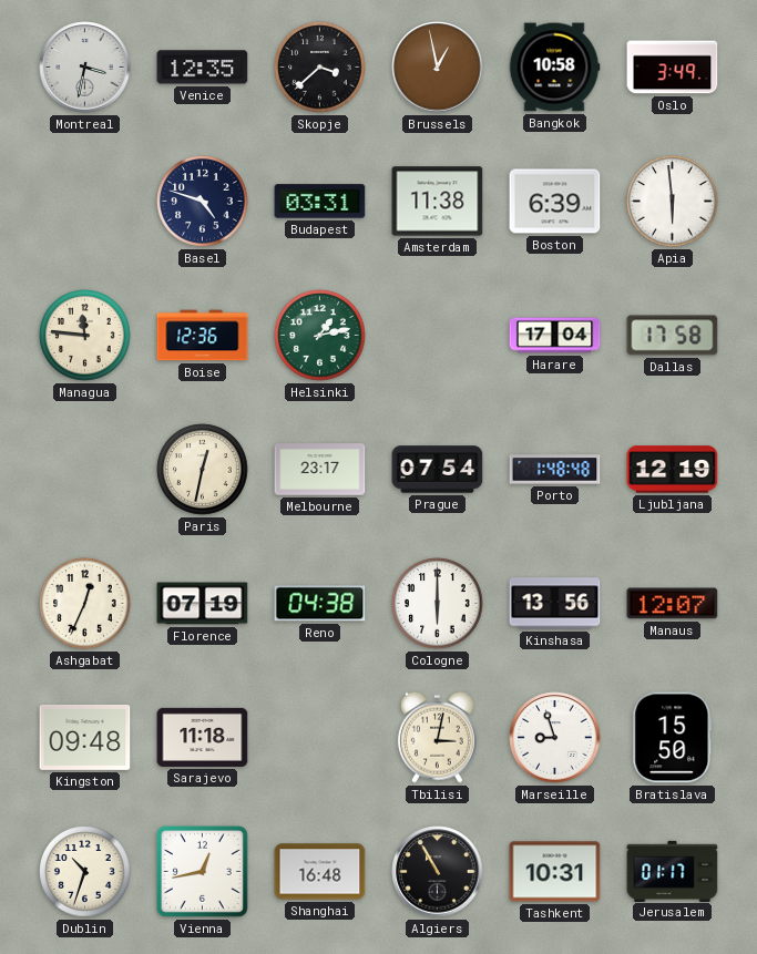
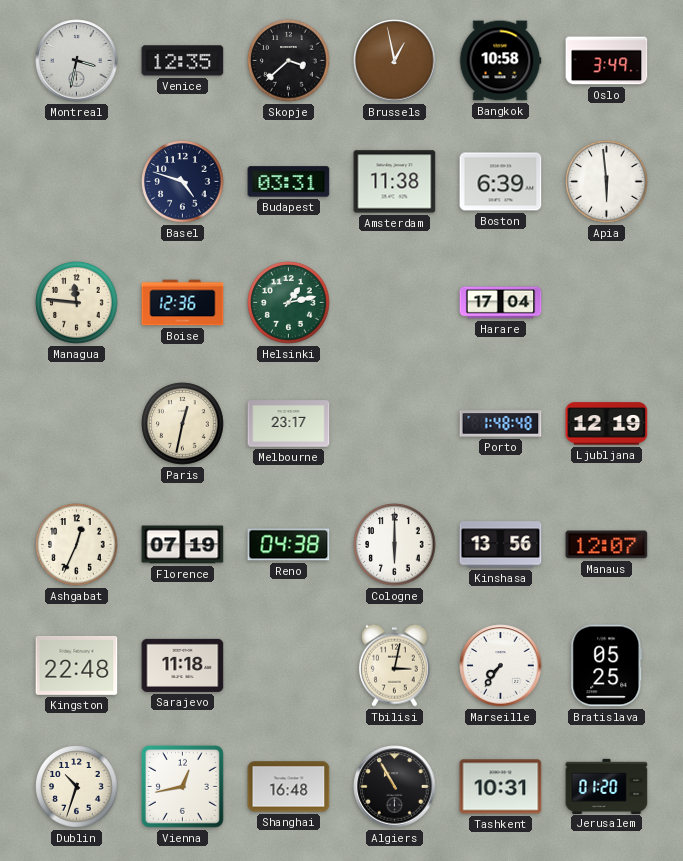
Dallas: 17:58 -> none (673, 336)
Prague: 07:54 -> none (438, 470)
Kingston: 09:48 -> 22:48 (77, 665)
Marseille: 8:57 -> 7:36 (501, 666)
Bratislava: 15:50 -> 05:25 (607, 666)
Jerusalem: 01:17 -> 01:20 (607, 786)
